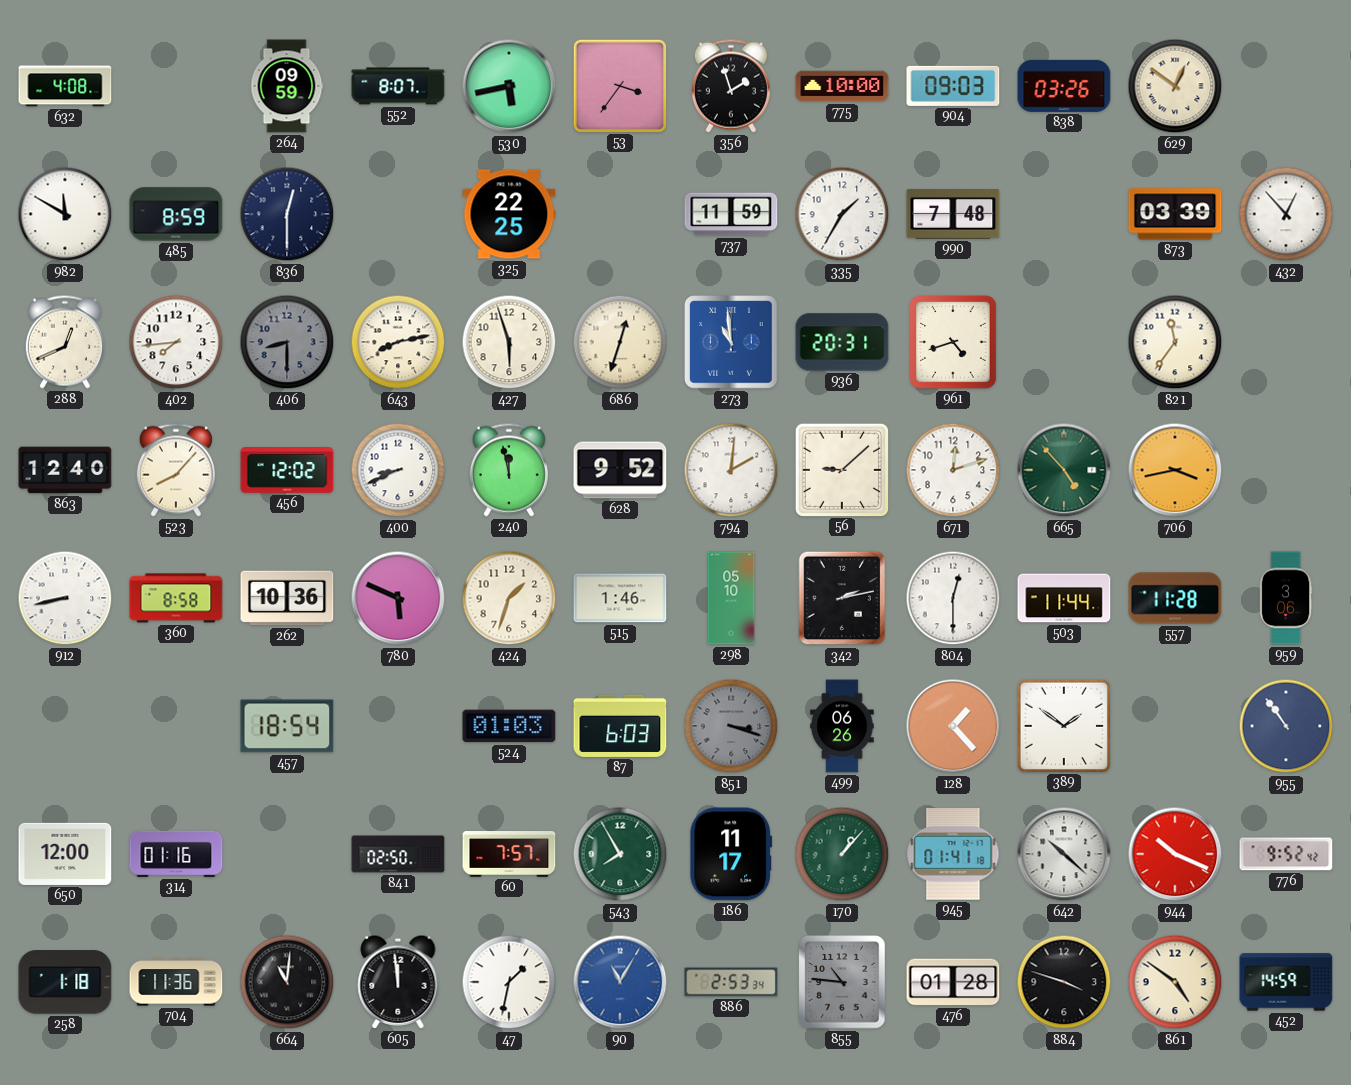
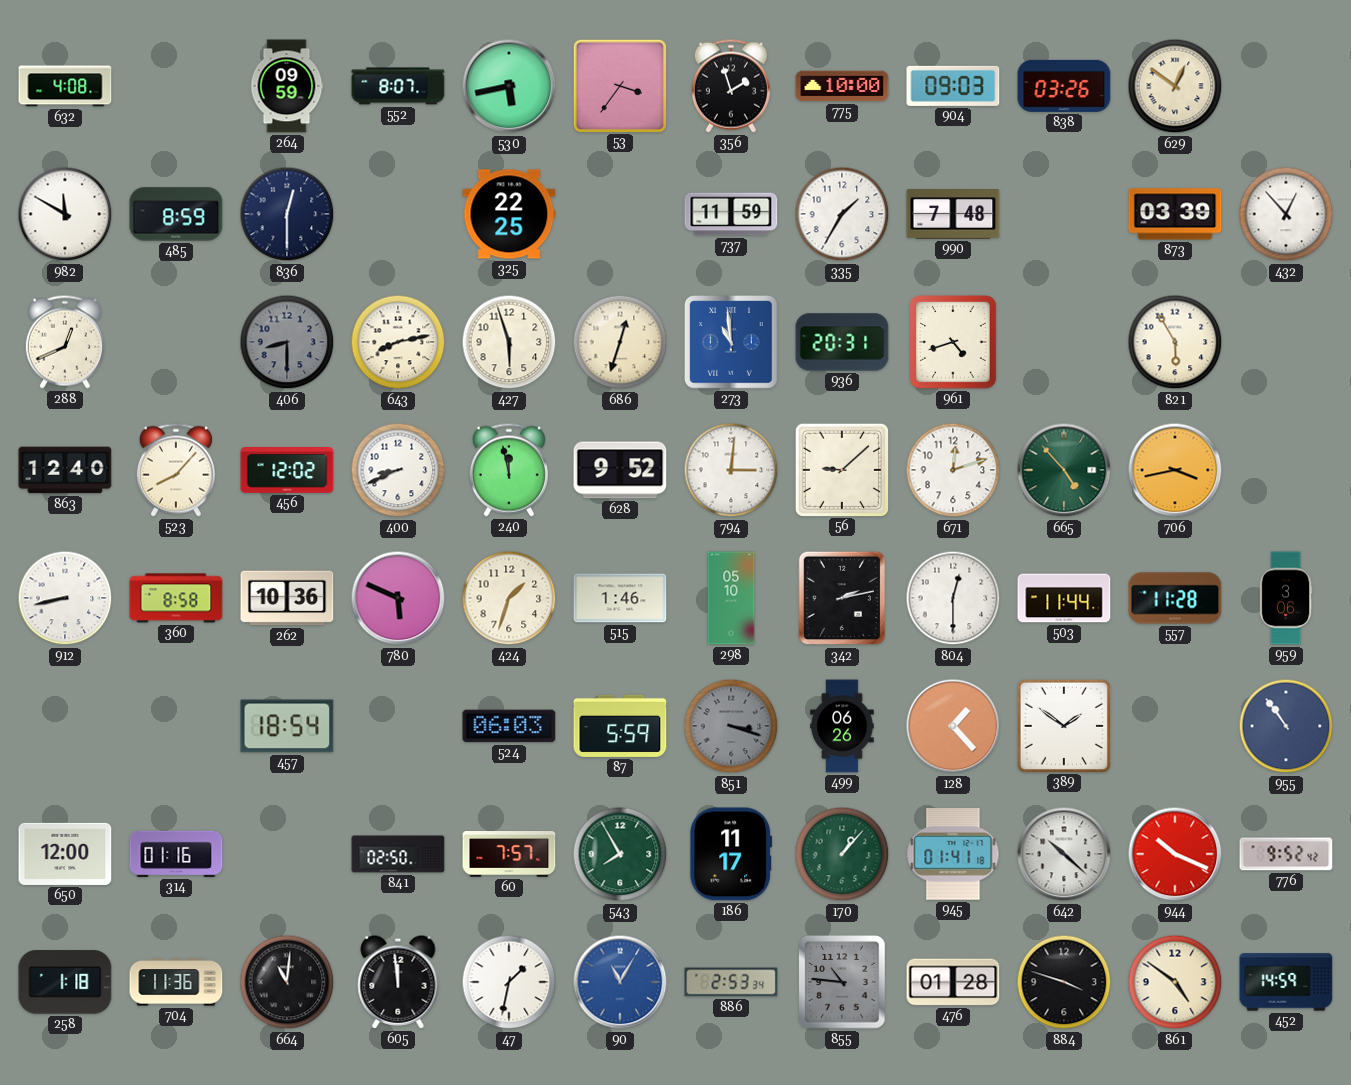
402: 7:44 -> none (176, 342)
821: 11:36 -> 5:55 (1175, 342)
794: 2:01 -> 3:01 (731, 470)
524: 01:03 -> 06:03 (509, 726)
87: 6:03 -> 5:59 (620, 726)
